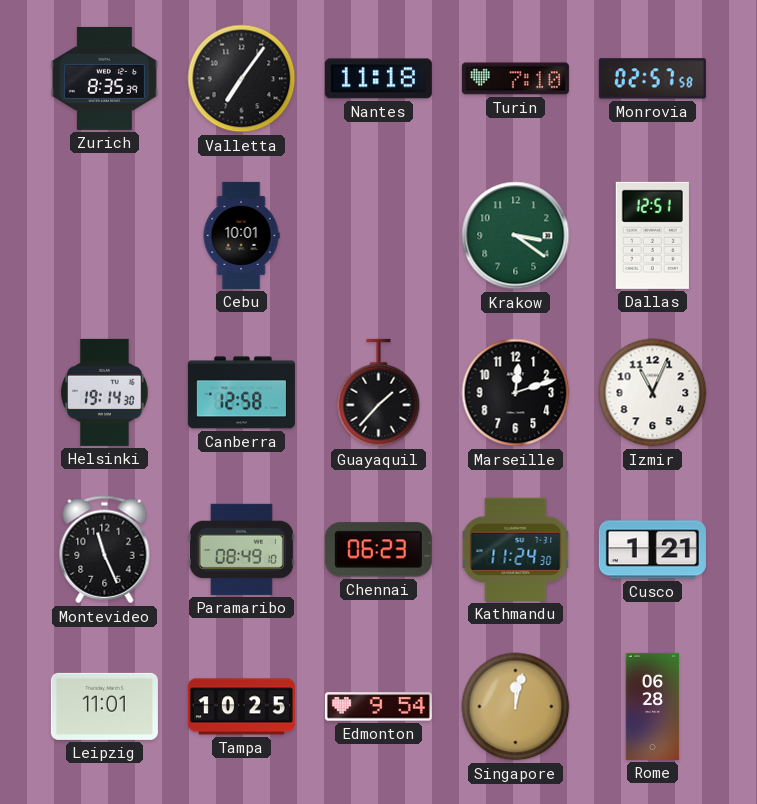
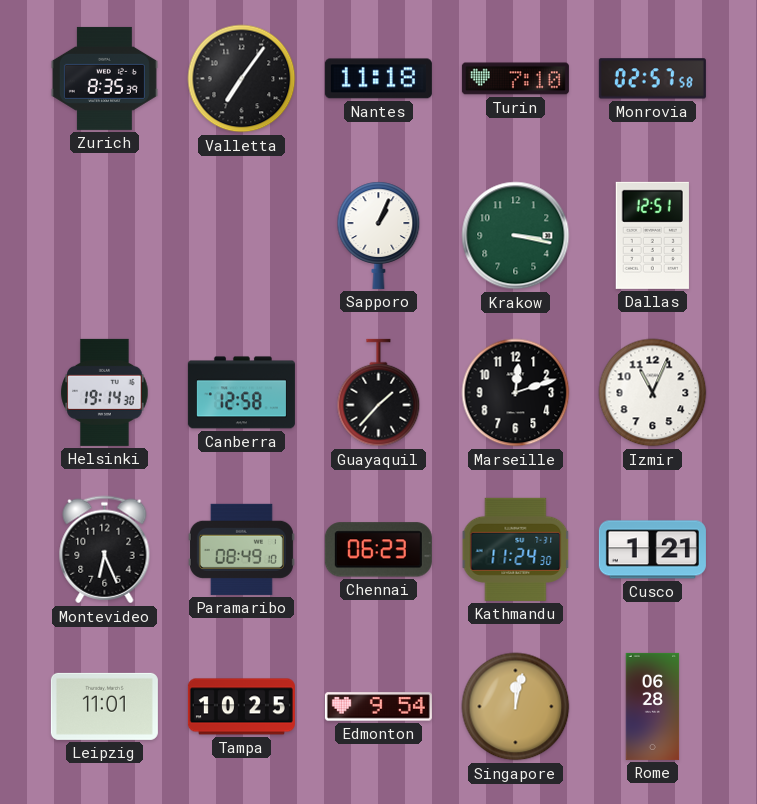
Cebu: 10:01 -> none (241, 235)
Sapporo: none -> 1:04 (379, 235)
Krakow: 3:21 -> 3:17 (516, 236)
Montevideo: 11:26 -> 6:26 (105, 550)
